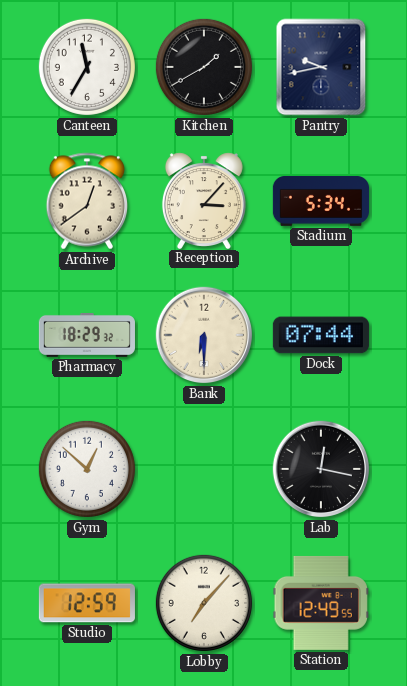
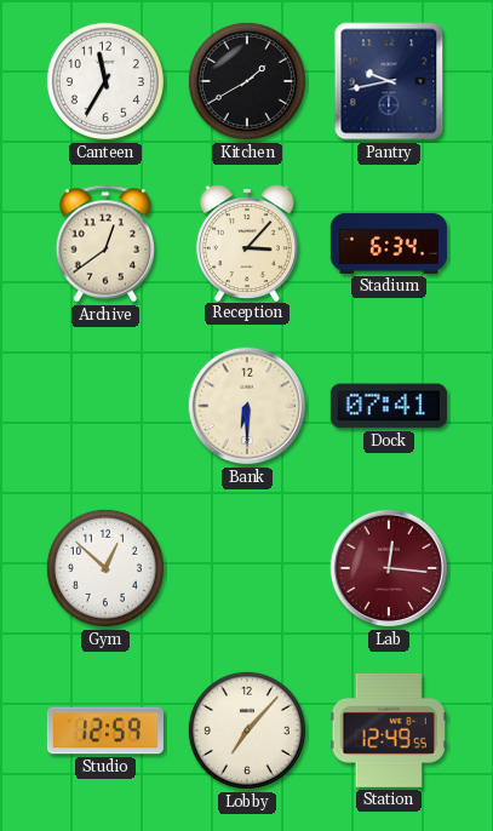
Stadium: 5:34 -> 6:34 (389, 243)
Pharmacy: 18:29 -> none (87, 336)
Dock: 07:44 -> 07:41 (389, 406)
Lab: 12:17 -> 12:16 (389, 568)
Lab dial: black -> burgundy (389, 568)
